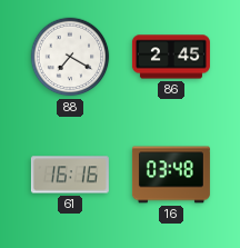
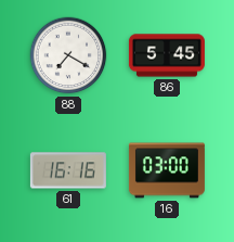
86: 2:45 -> 5:45 (167, 55)
16: 03:48 -> 03:00 (167, 170)
